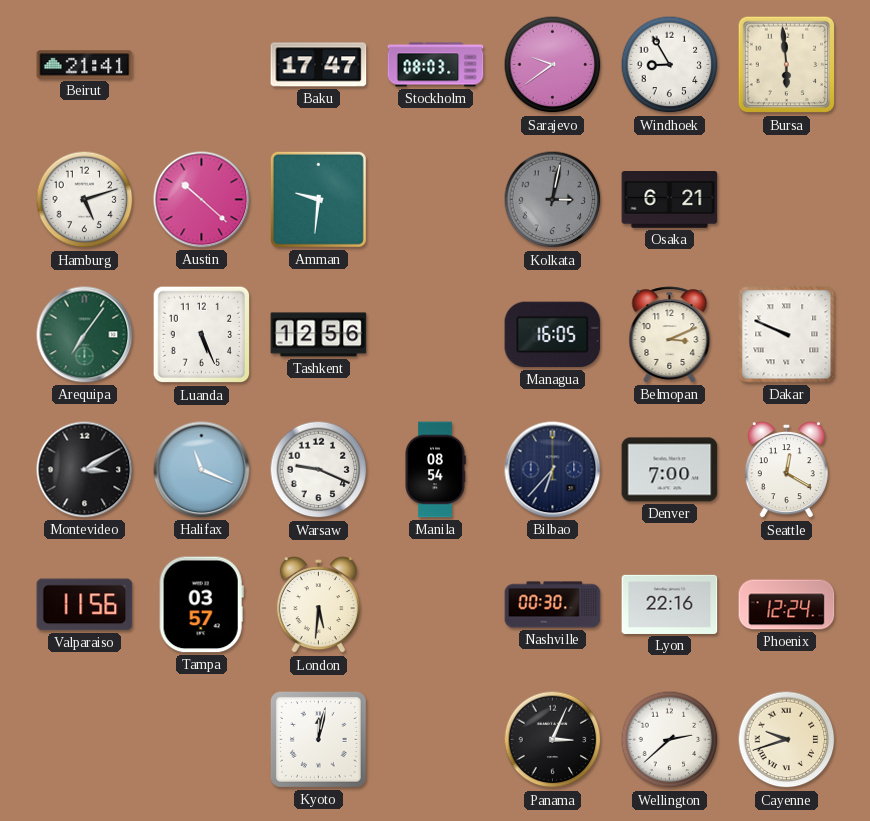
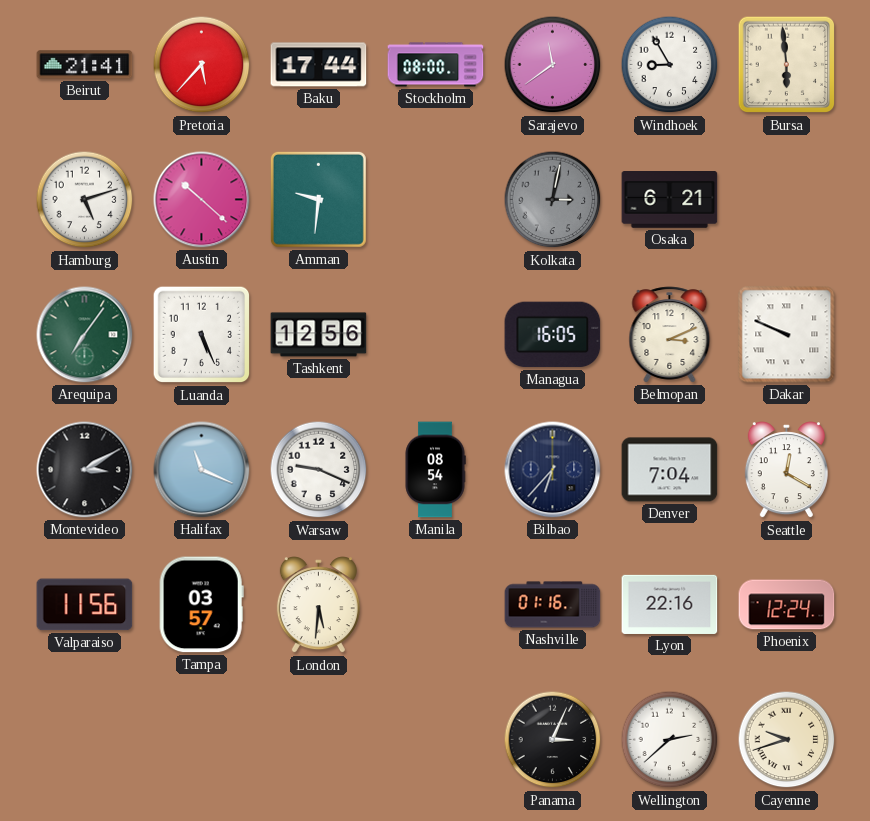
Pretoria: none -> 5:37 (202, 65)
Baku: 17:47 -> 17:44 (319, 65)
Stockholm: 08:03 -> 08:00 (436, 65)
Sarajevo: 9:39 -> 11:39 (553, 65)
Denver: 7:00 -> 7:04 (670, 470)
Nashville: 00:30 -> 01:16 (553, 605)
Kyoto: 12:02 -> none (318, 739)
